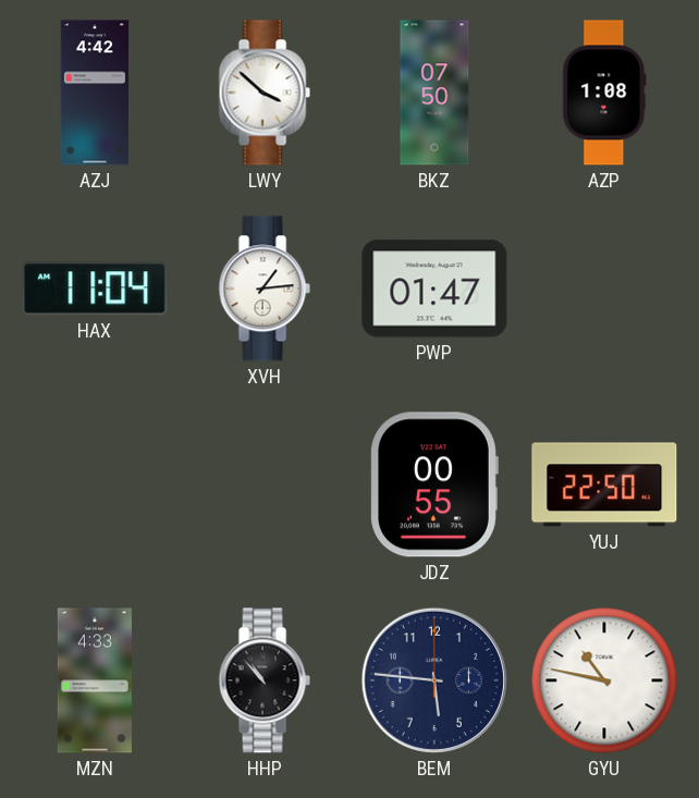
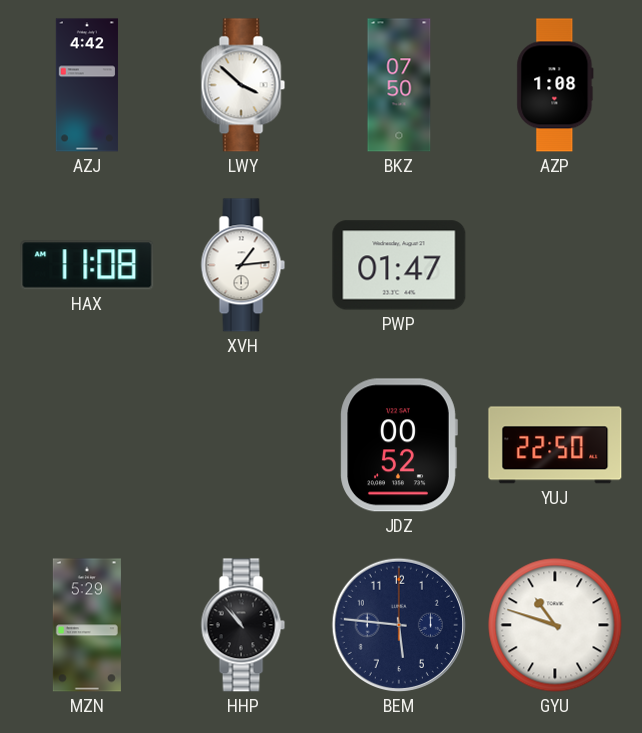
HAX: 11:04 -> 11:08 (87, 265)
JDZ: 00:55 -> 00:52 (399, 445)
MZN: 4:33 -> 5:29 (87, 625)
GYU: 10:47 -> 10:48 (555, 625)
